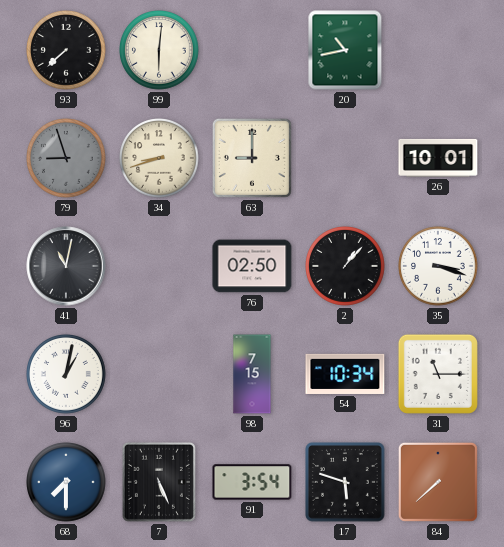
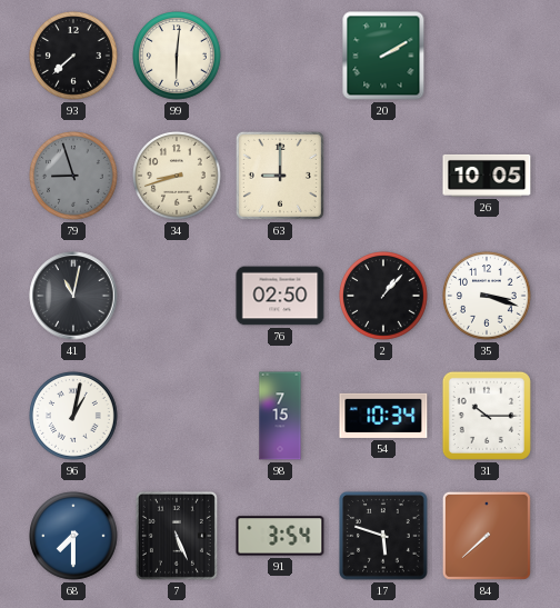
20: 10:43 -> 2:10 (383, 56)
26: 10:01 -> 10:05 (487, 176)
31: 11:15 -> 10:15 (487, 416)
